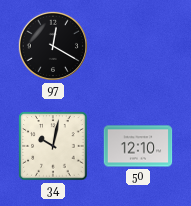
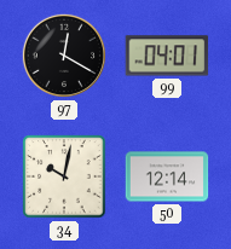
99: none -> 04:01 (167, 56)
50: 12:10 -> 12:14 (167, 176)
